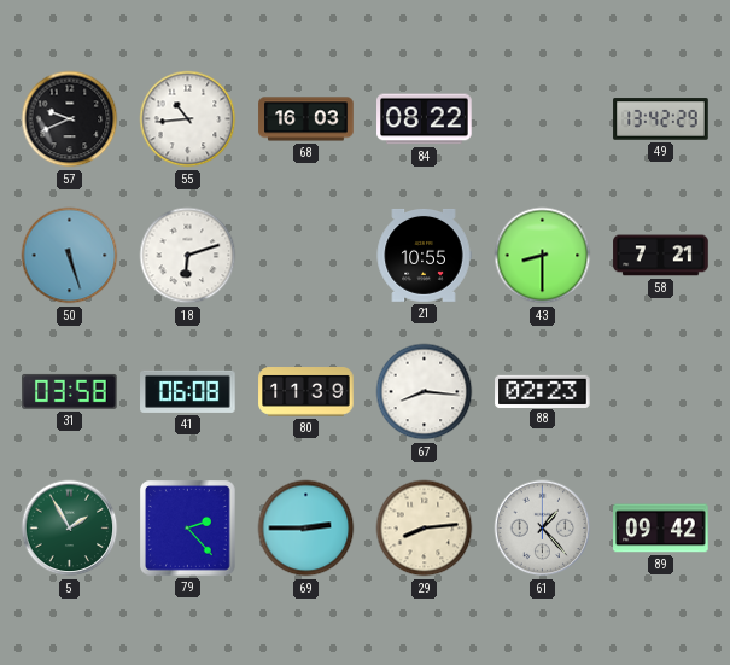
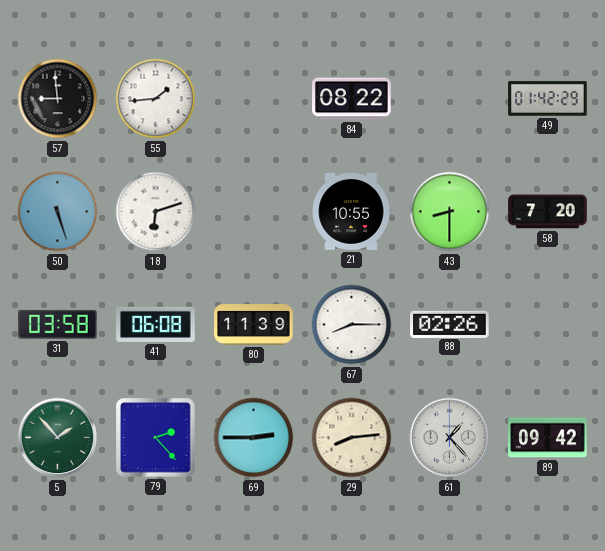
57: 9:41 -> 8:59 (58, 99)
55: 10:44 -> 1:44 (156, 99)
68: 16:03 -> none (306, 119)
49: 13:42 -> 01:42 (548, 99)
58: 7:21 -> 7:20 (548, 212)
67: 8:16 -> 8:15 (352, 325)
88: 02:23 -> 02:26 (450, 324)
5: 1:55 -> 1:53 (58, 438)
